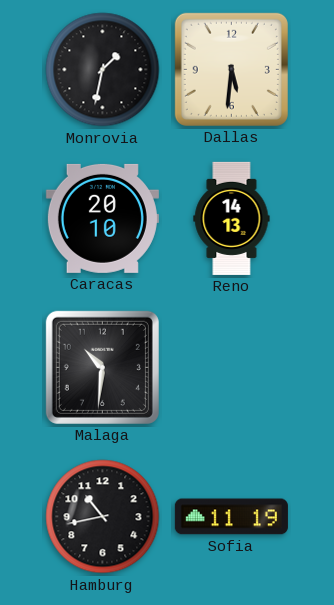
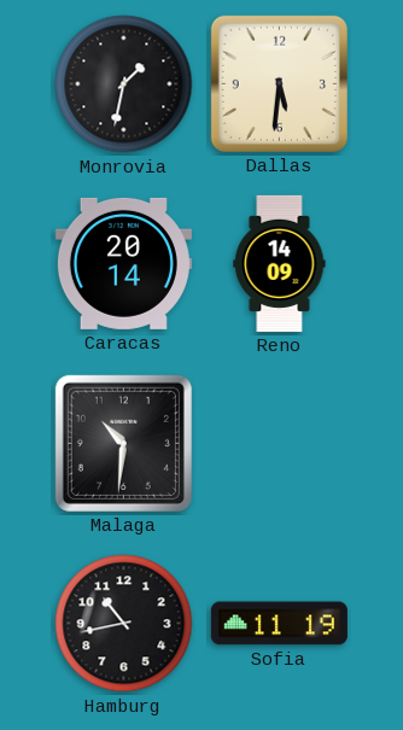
Caracas: 20:10 -> 20:14 (123, 263)
Reno: 14:13 -> 14:09 (280, 263)
